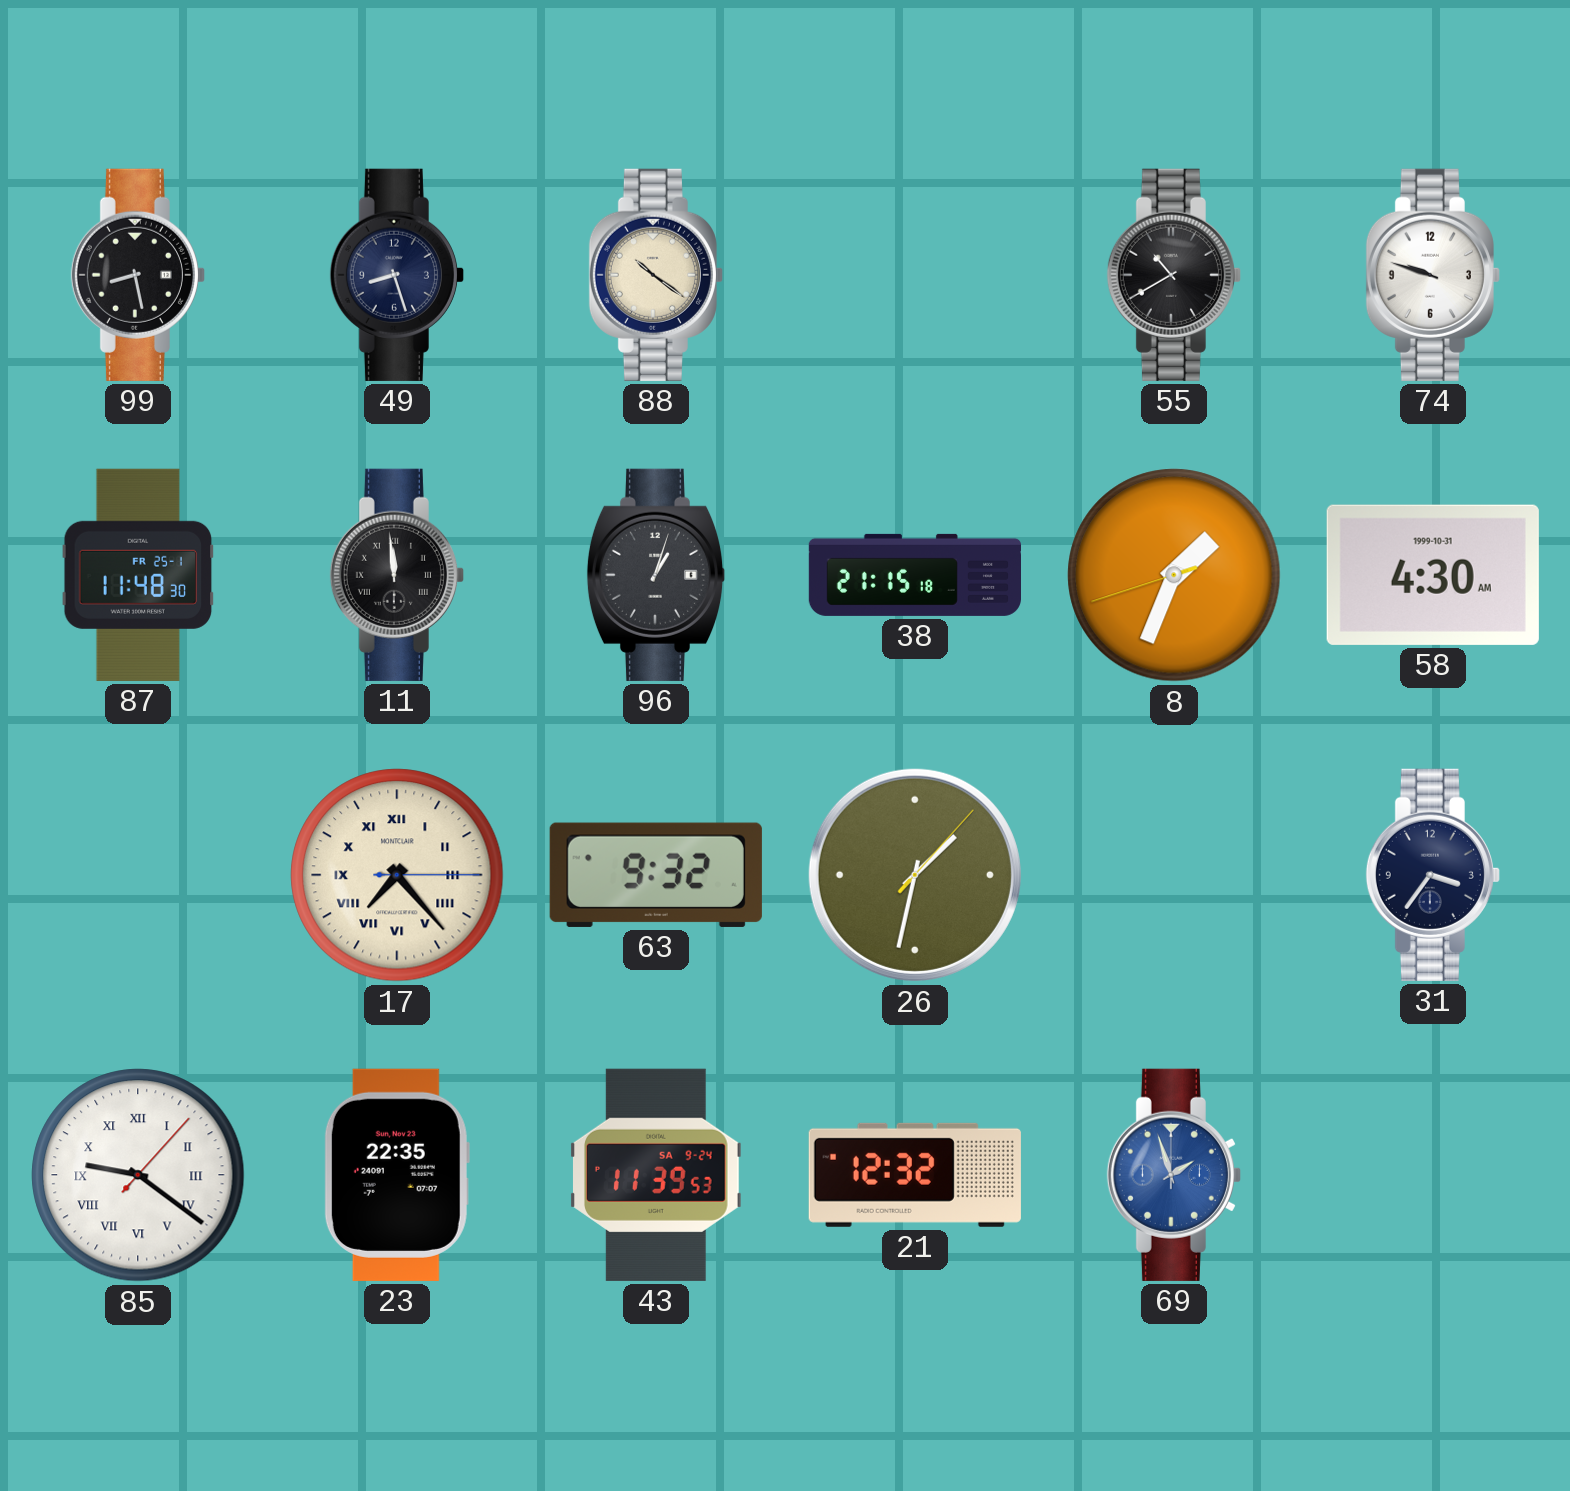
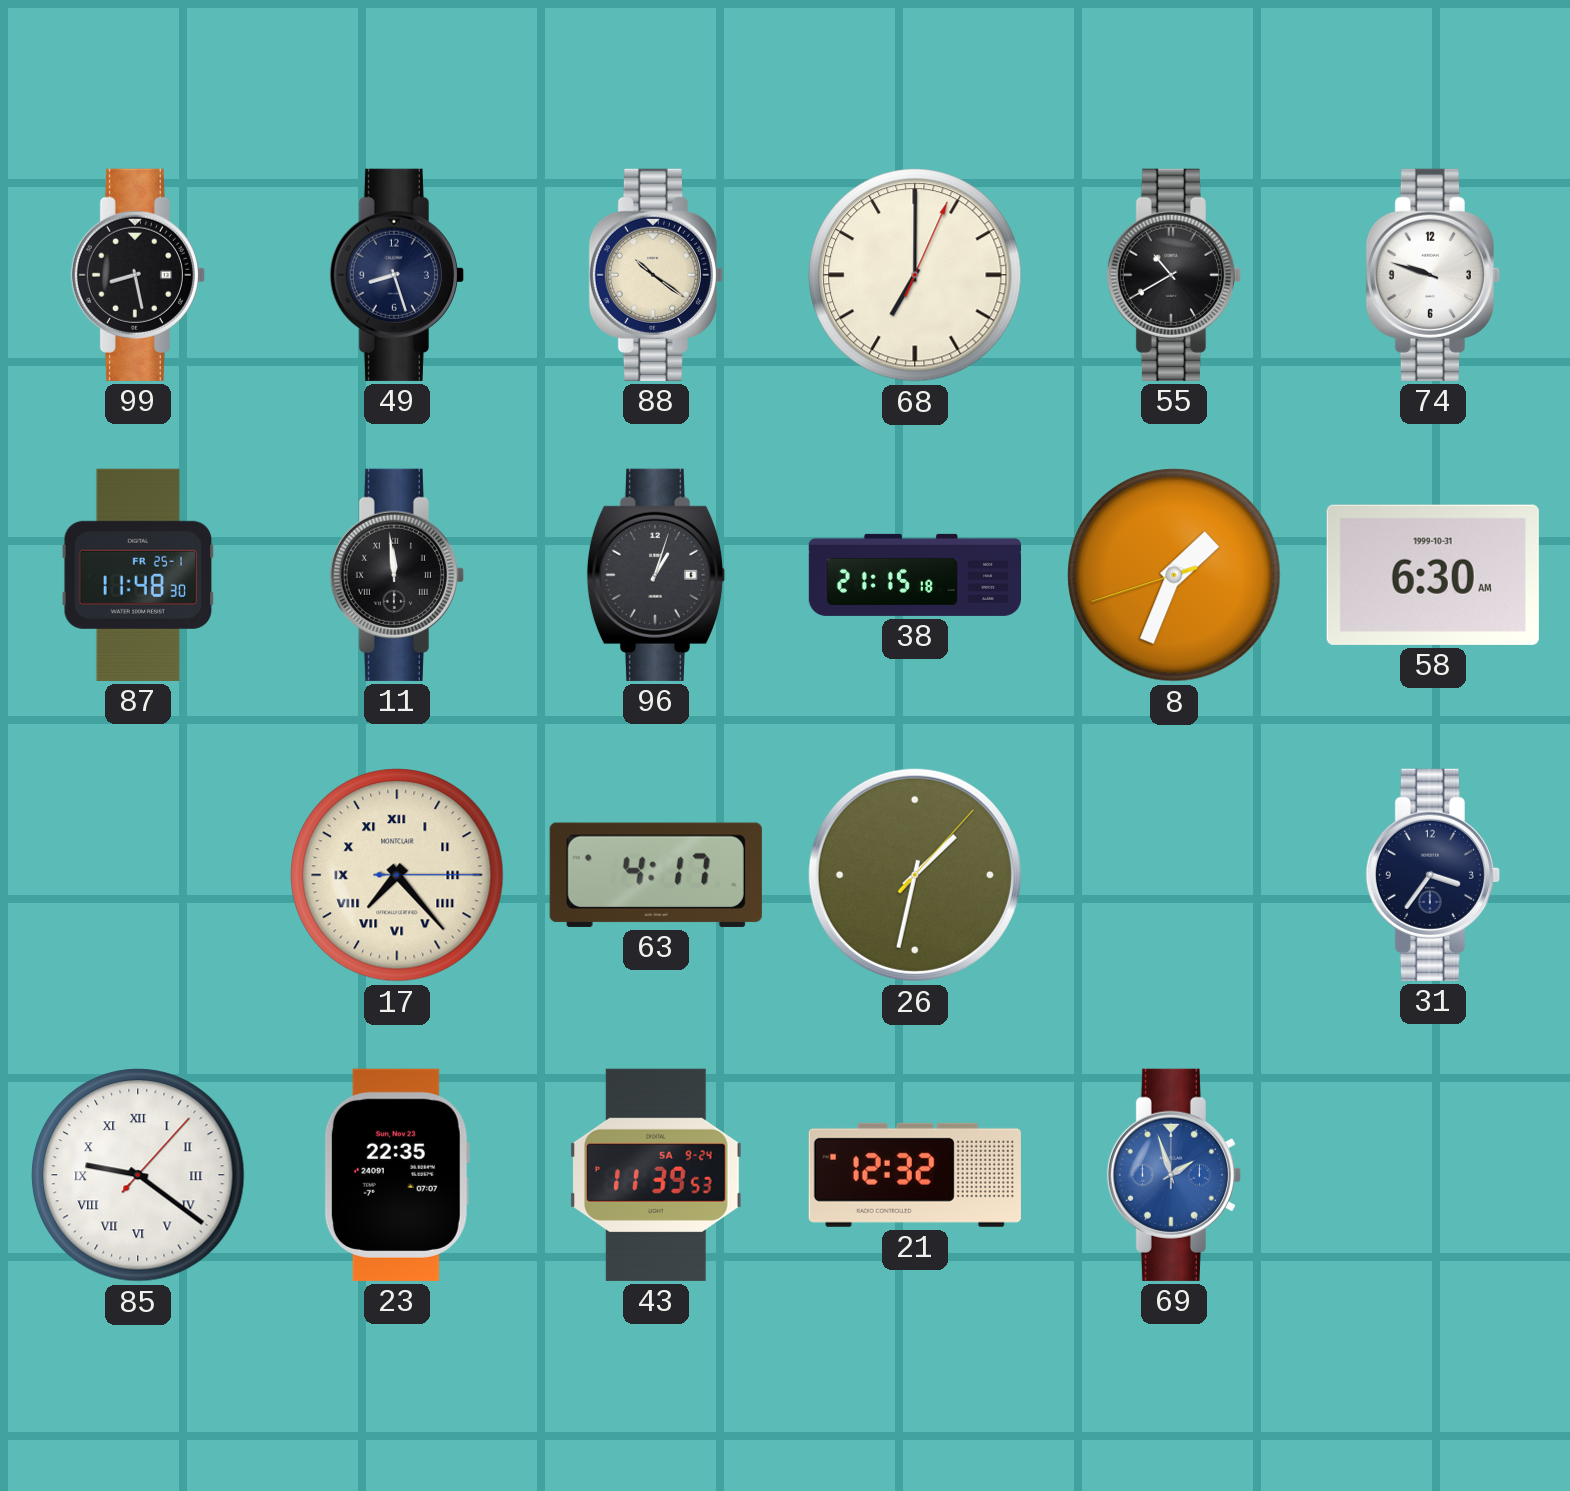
68: none -> 7:00 (915, 275)
58: 4:30 -> 6:30 (1433, 575)
63: 9:32 -> 4:17 (656, 875)
